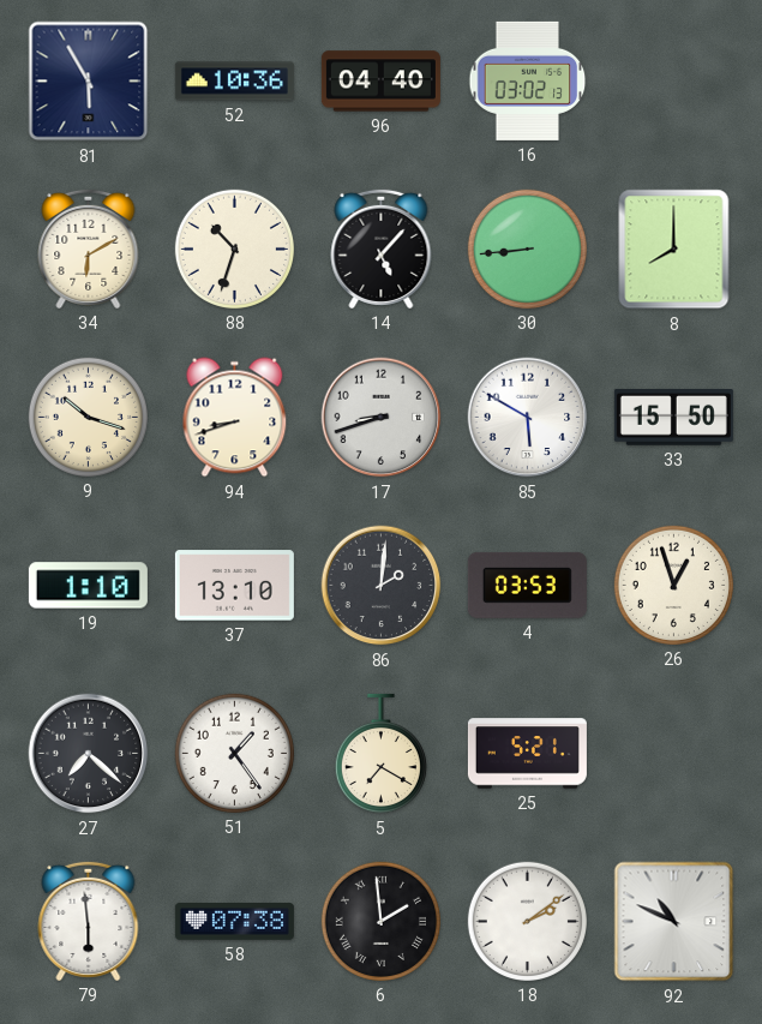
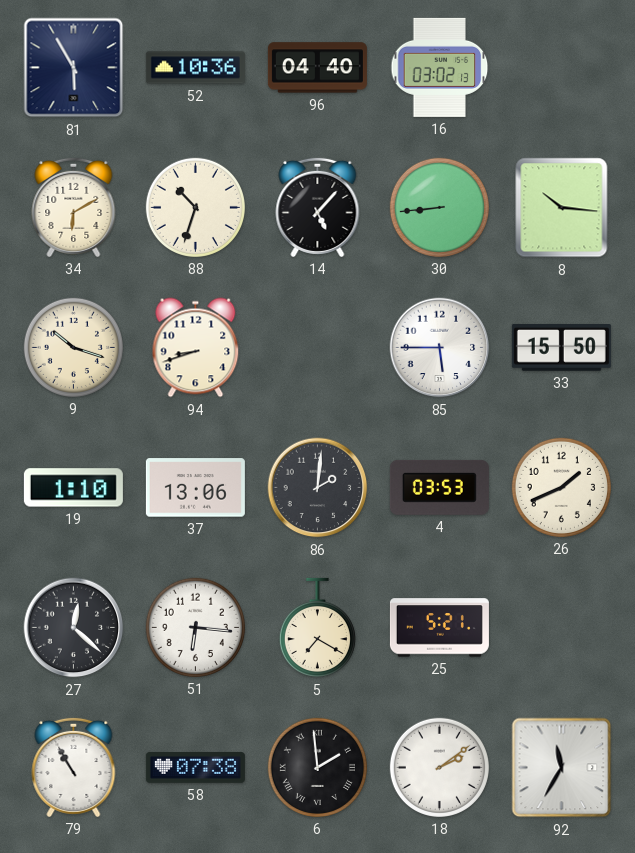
8: 8:00 -> 10:16 (562, 208)
17: 8:42 -> none (382, 418)
85: 5:50 -> 5:45 (440, 348)
37: 13:10 -> 13:06 (195, 488)
26: 12:57 -> 1:41 (561, 487)
27: 7:22 -> 12:22 (74, 628)
51: 1:24 -> 6:16 (195, 627)
79: 5:59 -> 10:55 (74, 767)
92: 10:49 -> 11:35 (562, 768)
